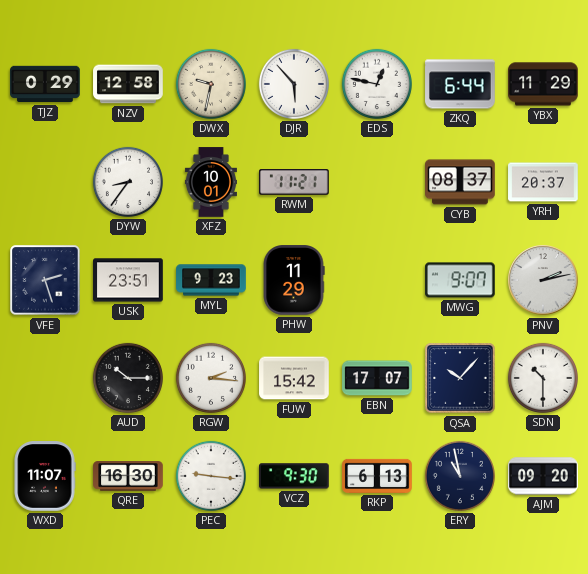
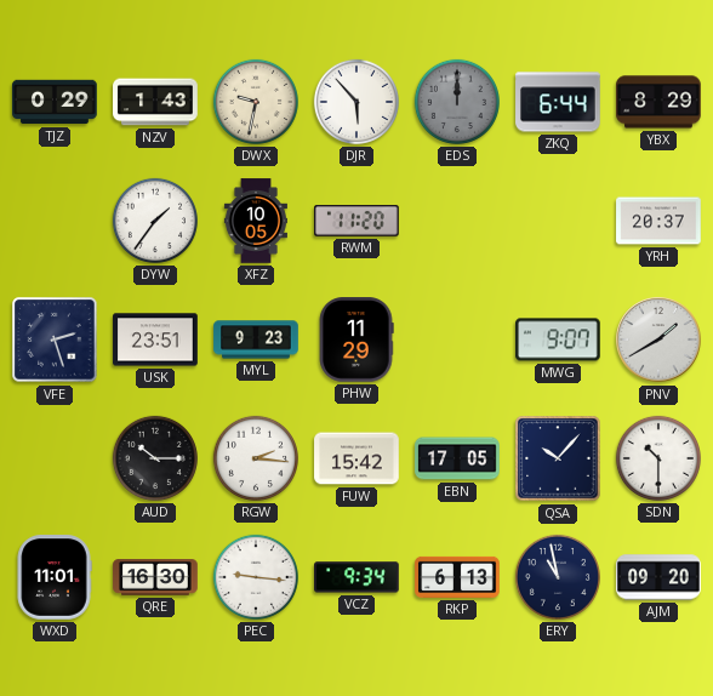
NZV: 12:58 -> 1:43 (155, 102)
EDS: 12:47 -> 12:00 (457, 102)
EDS dial: white -> grey (457, 102)
YBX: 11:29 -> 8:29 (658, 102)
DYW: 8:36 -> 1:36 (155, 221)
XFZ: 10:01 -> 10:05 (256, 221)
RWM: 11:21 -> 11:20 (358, 222)
CYB: 08:37 -> none (460, 182)
PNV: 2:13 -> 1:40 (658, 340)
EBN: 17:07 -> 17:05 (457, 458)
WXD: 11:07 -> 11:01 (55, 577)
VCZ: 9:30 -> 9:34 (358, 577)
